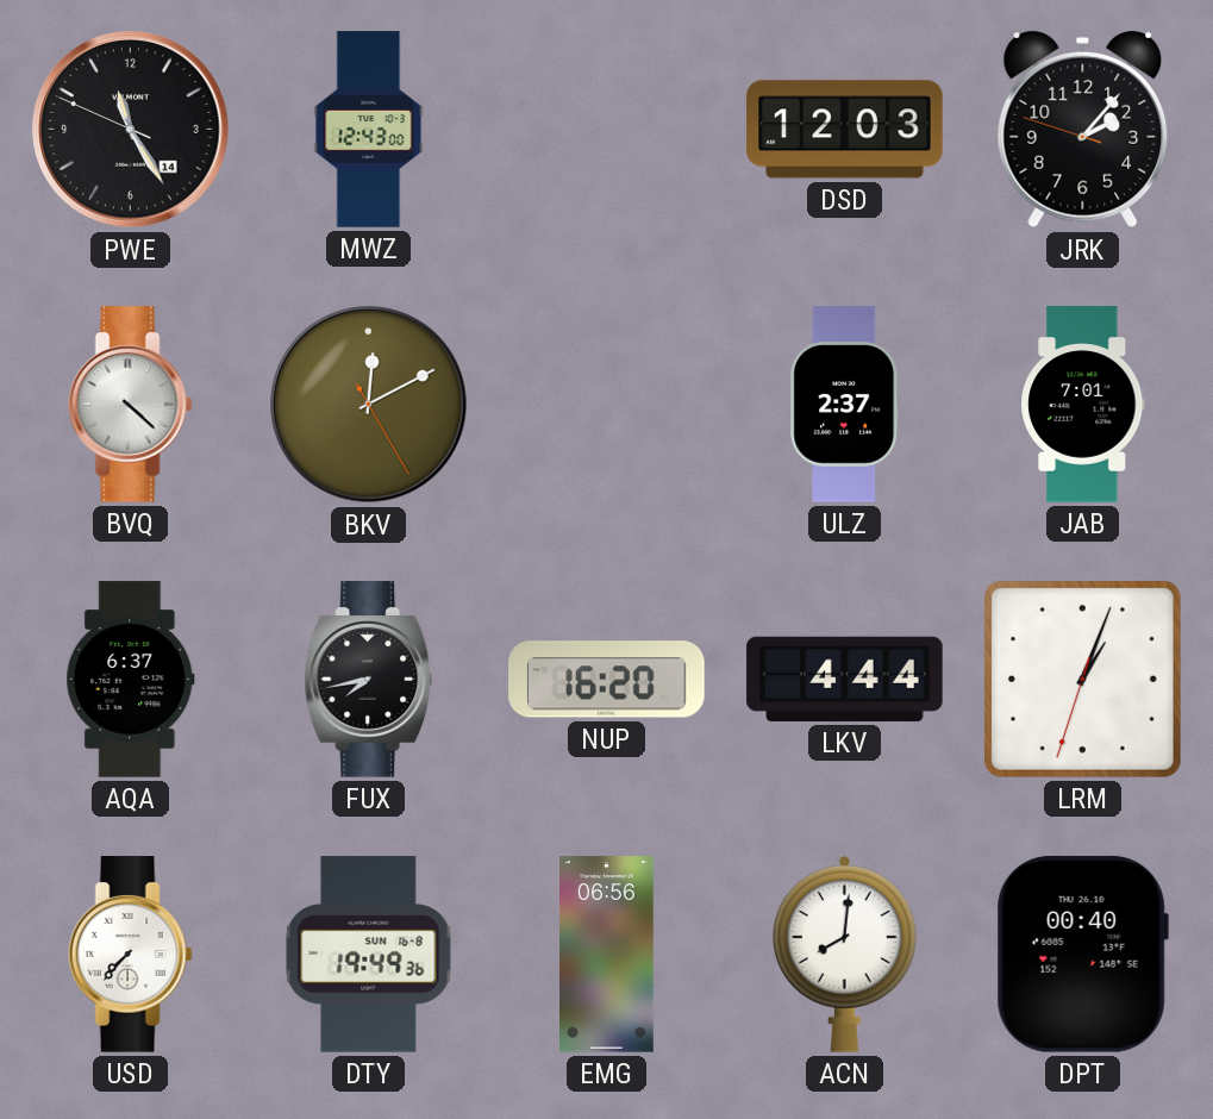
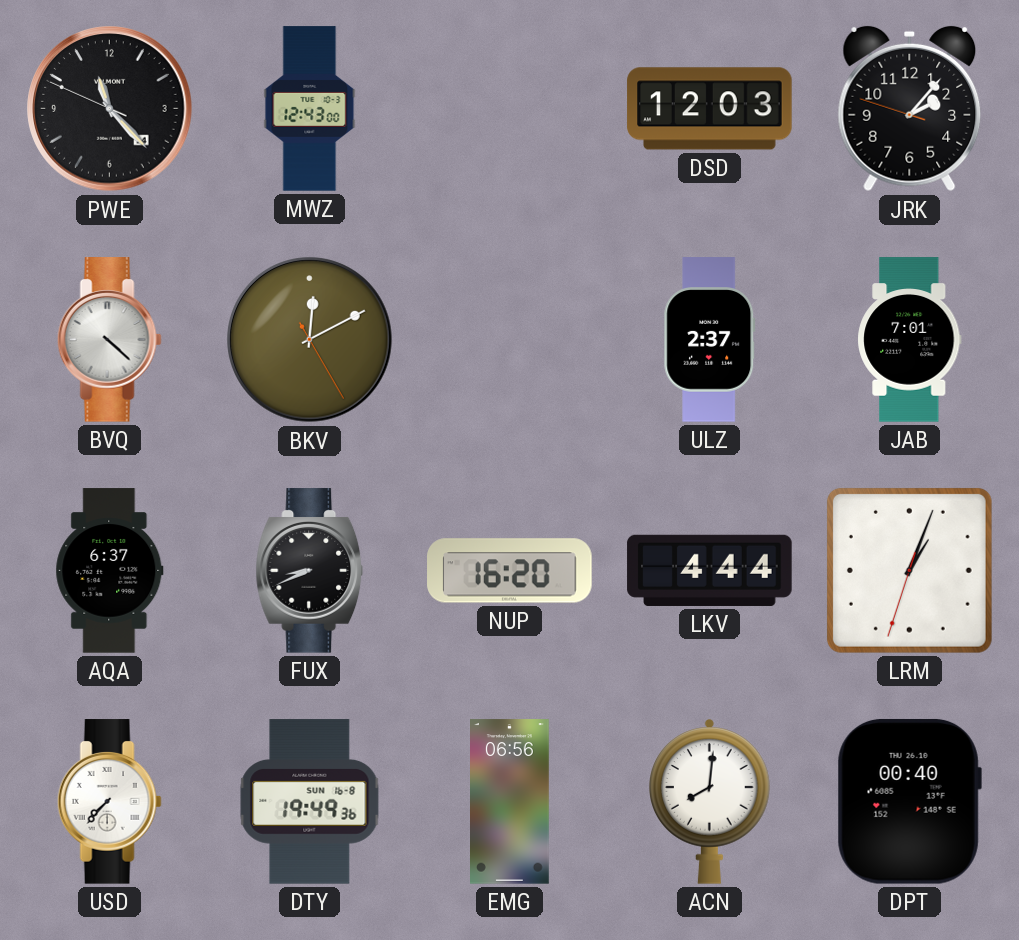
PWE: 11:24 -> 11:22 (110, 109)
FUX: 7:43 -> 8:41 (310, 571)
